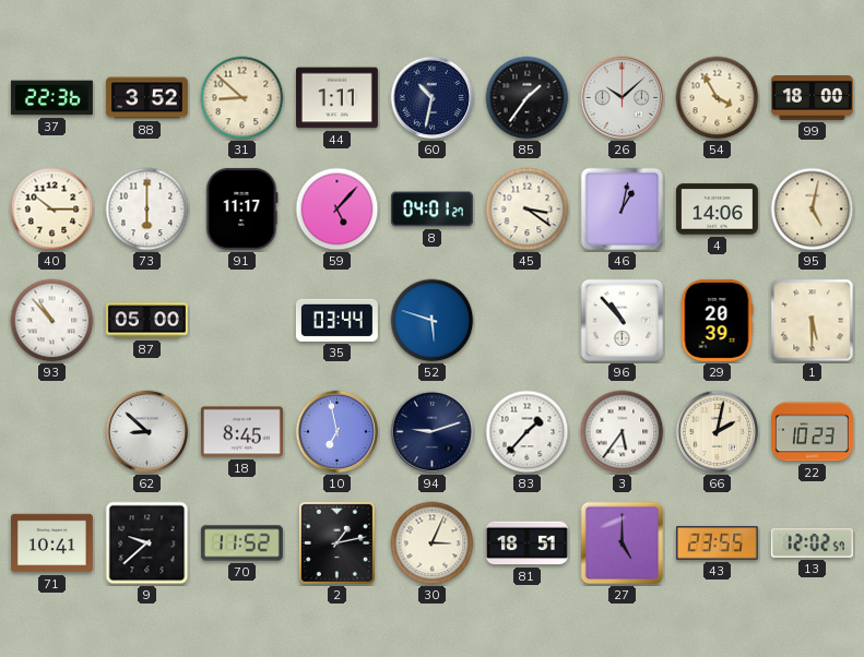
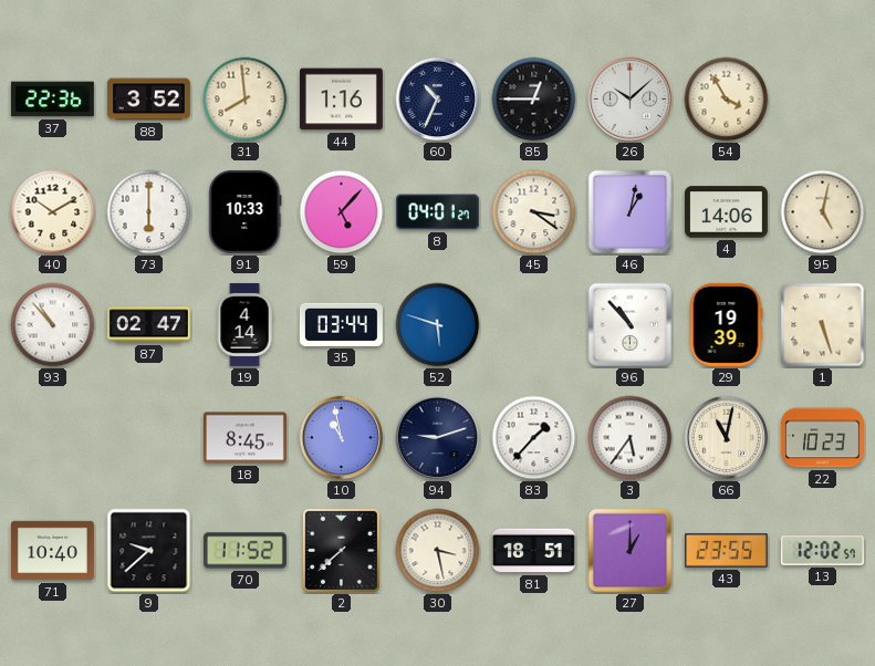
31: 8:52 -> 7:59 (246, 100)
44: 1:11 -> 1:16 (341, 100)
60: 10:32 -> 10:34 (438, 100)
85: 1:36 -> 12:45 (534, 100)
99: 18:00 -> none (812, 98)
40: 10:15 -> 10:10 (53, 212)
91: 11:17 -> 10:33 (246, 211)
87: 05:00 -> 02:47 (148, 325)
19: none -> 4:14 (244, 324)
29: 20:39 -> 19:39 (726, 324)
1: 5:30 -> 5:27 (823, 325)
62: 8:52 -> none (147, 432)
10: 6:58 -> 10:58 (342, 438)
66: 2:02 -> 11:02 (727, 438)
71: 10:41 -> 10:40 (52, 551)
2: 1:13 -> 7:38 (341, 550)
30: 3:04 -> 3:28 (438, 551)
27: 5:00 -> 1:00 (631, 551)
